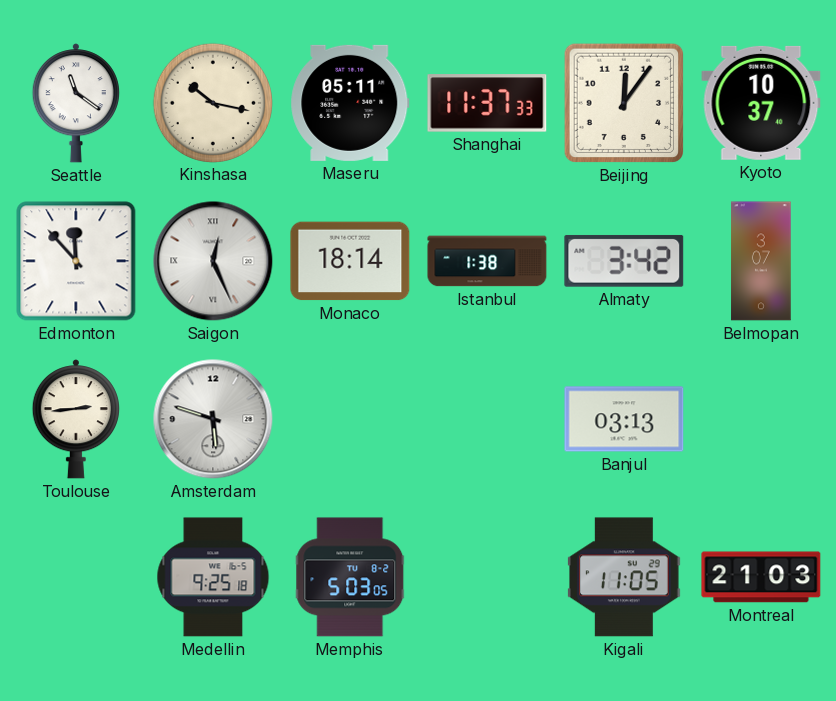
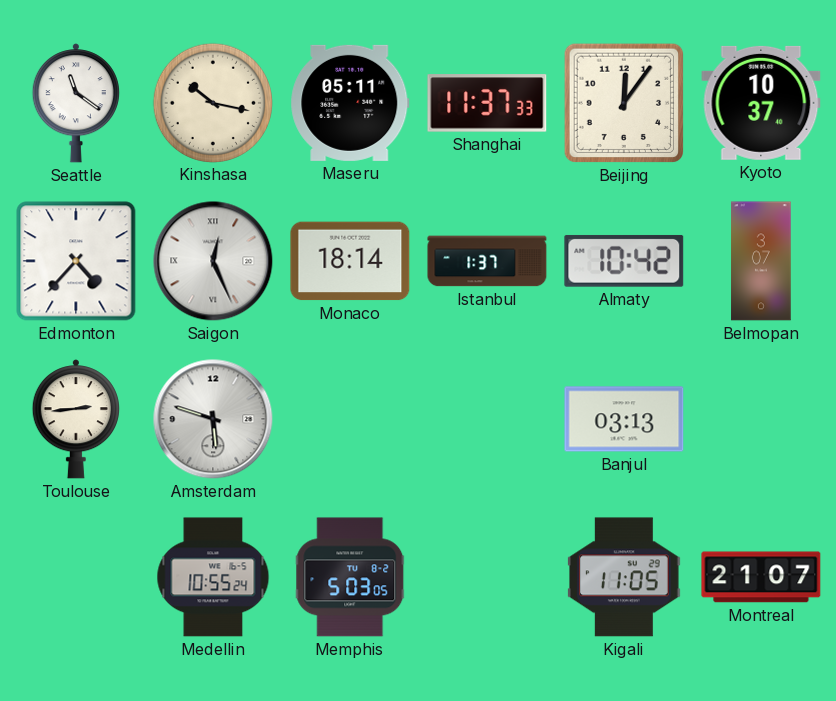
Edmonton: 11:53 -> 4:37 (76, 261)
Istanbul: 1:38 -> 1:37 (487, 261)
Almaty: 3:42 -> 10:42 (624, 261)
Medellin: 9:25 -> 10:55 (213, 577)
Montreal: 21:03 -> 21:07 (761, 577)
